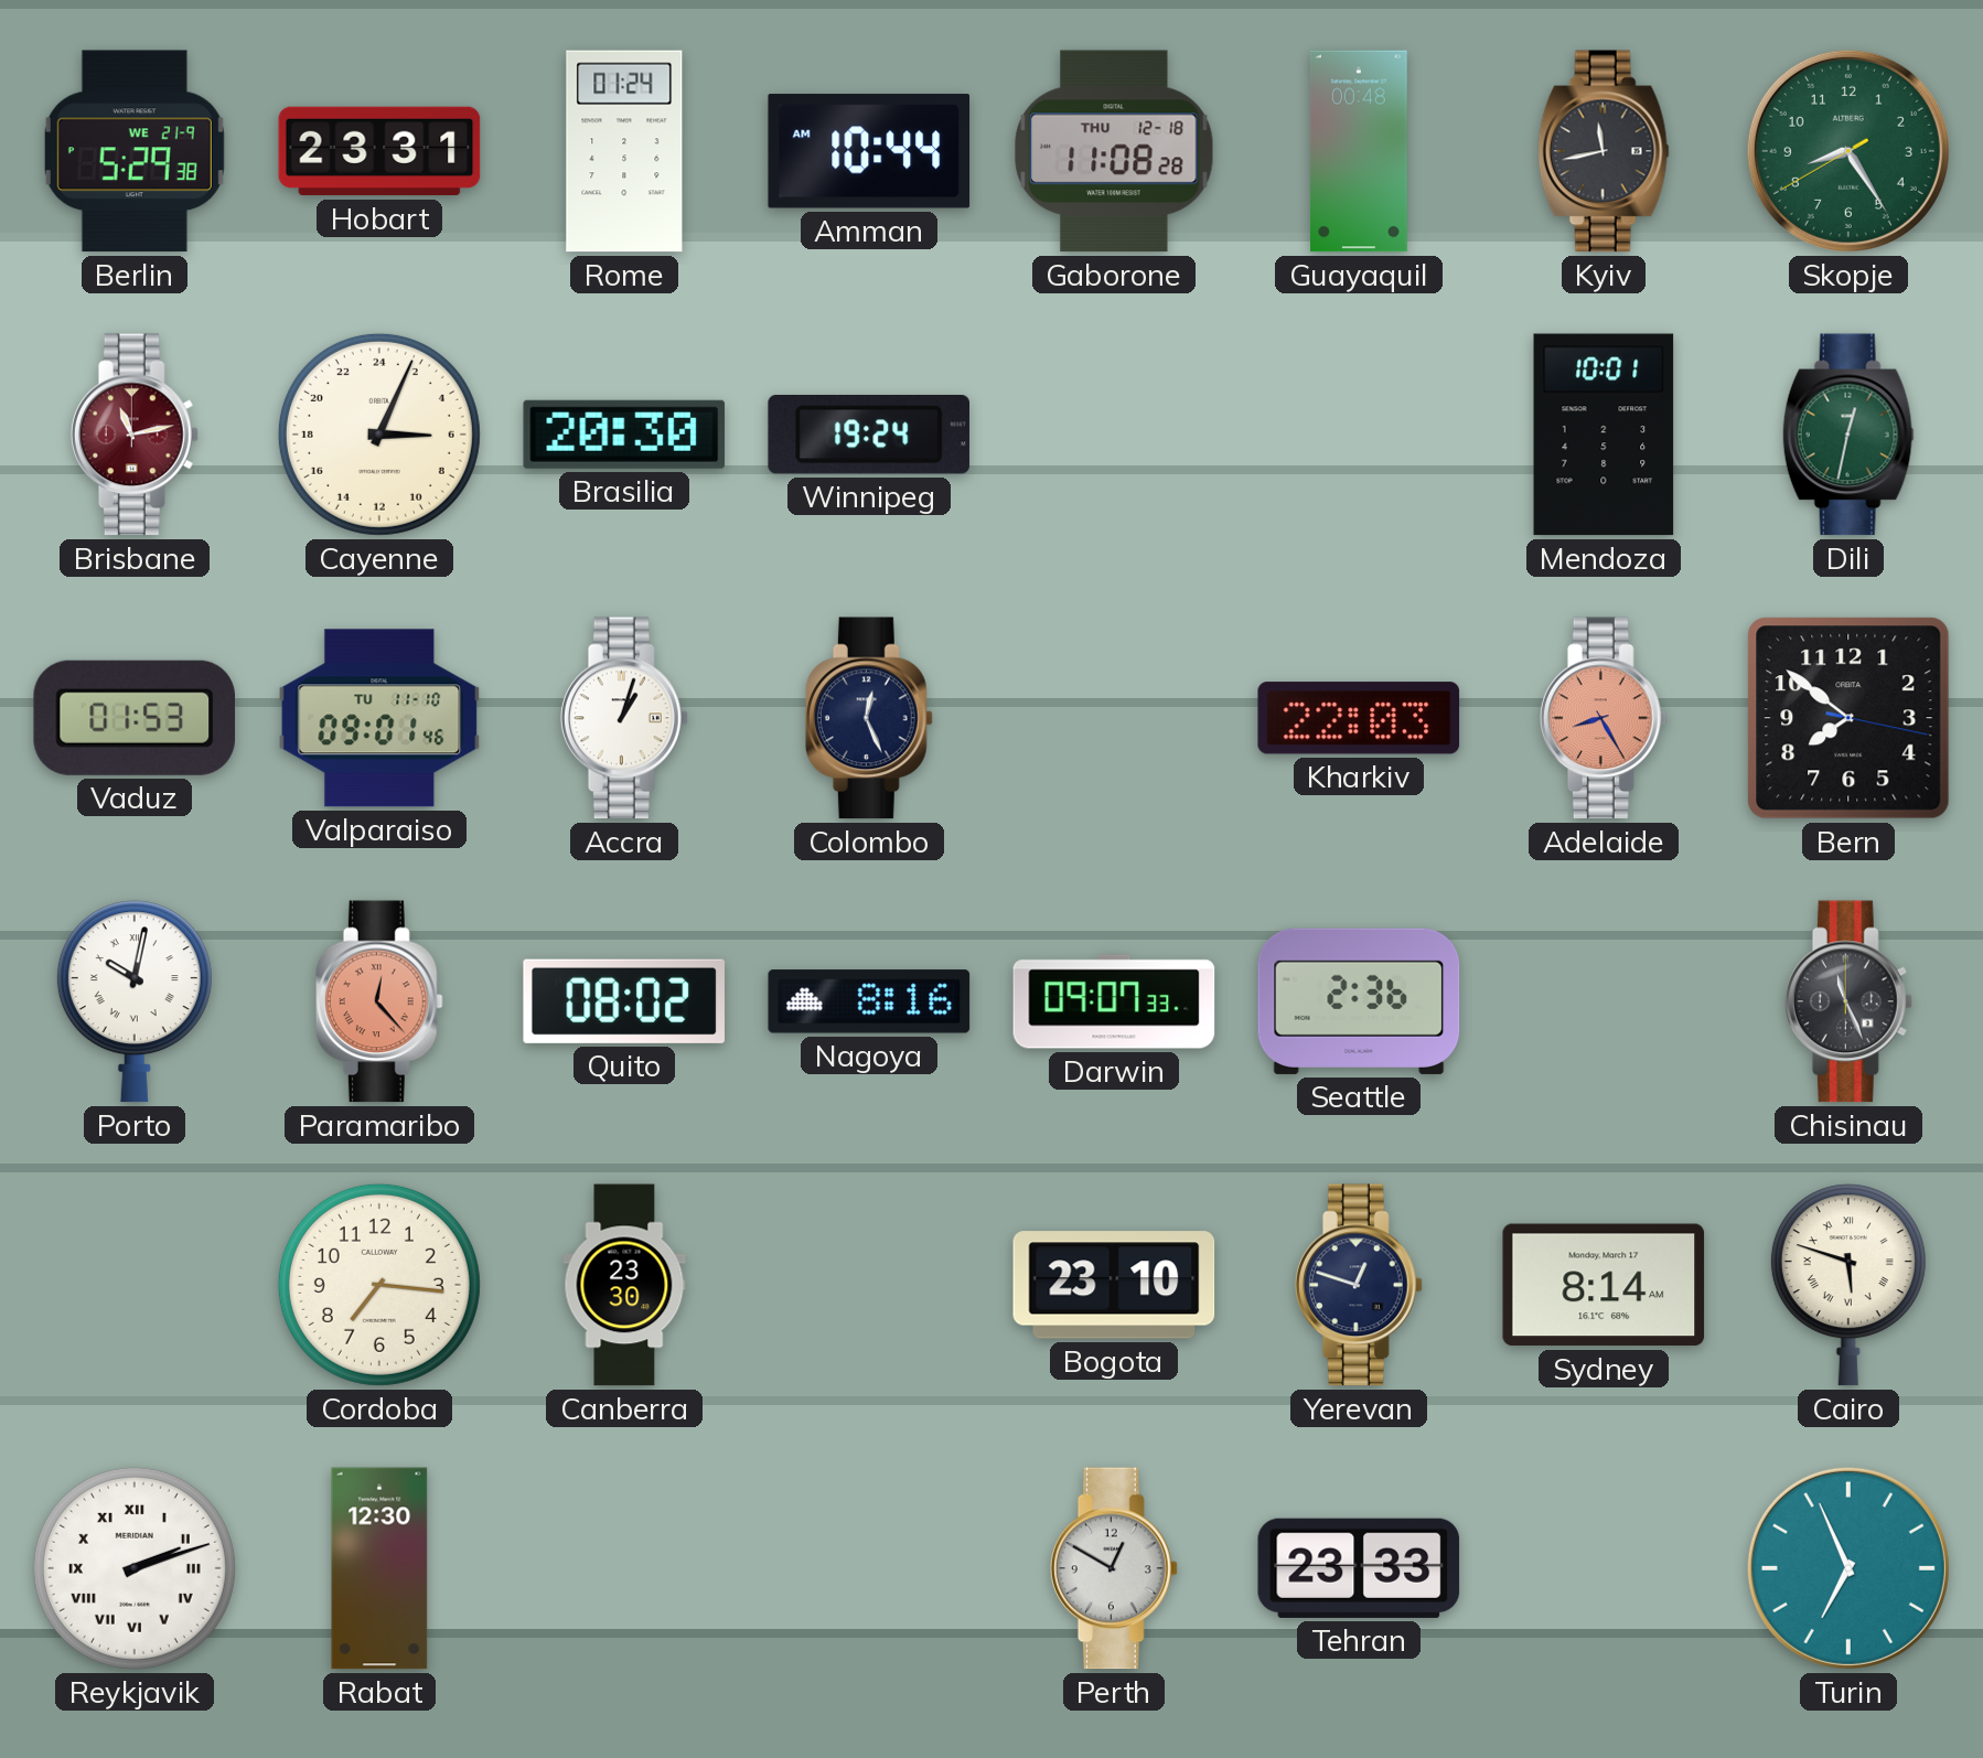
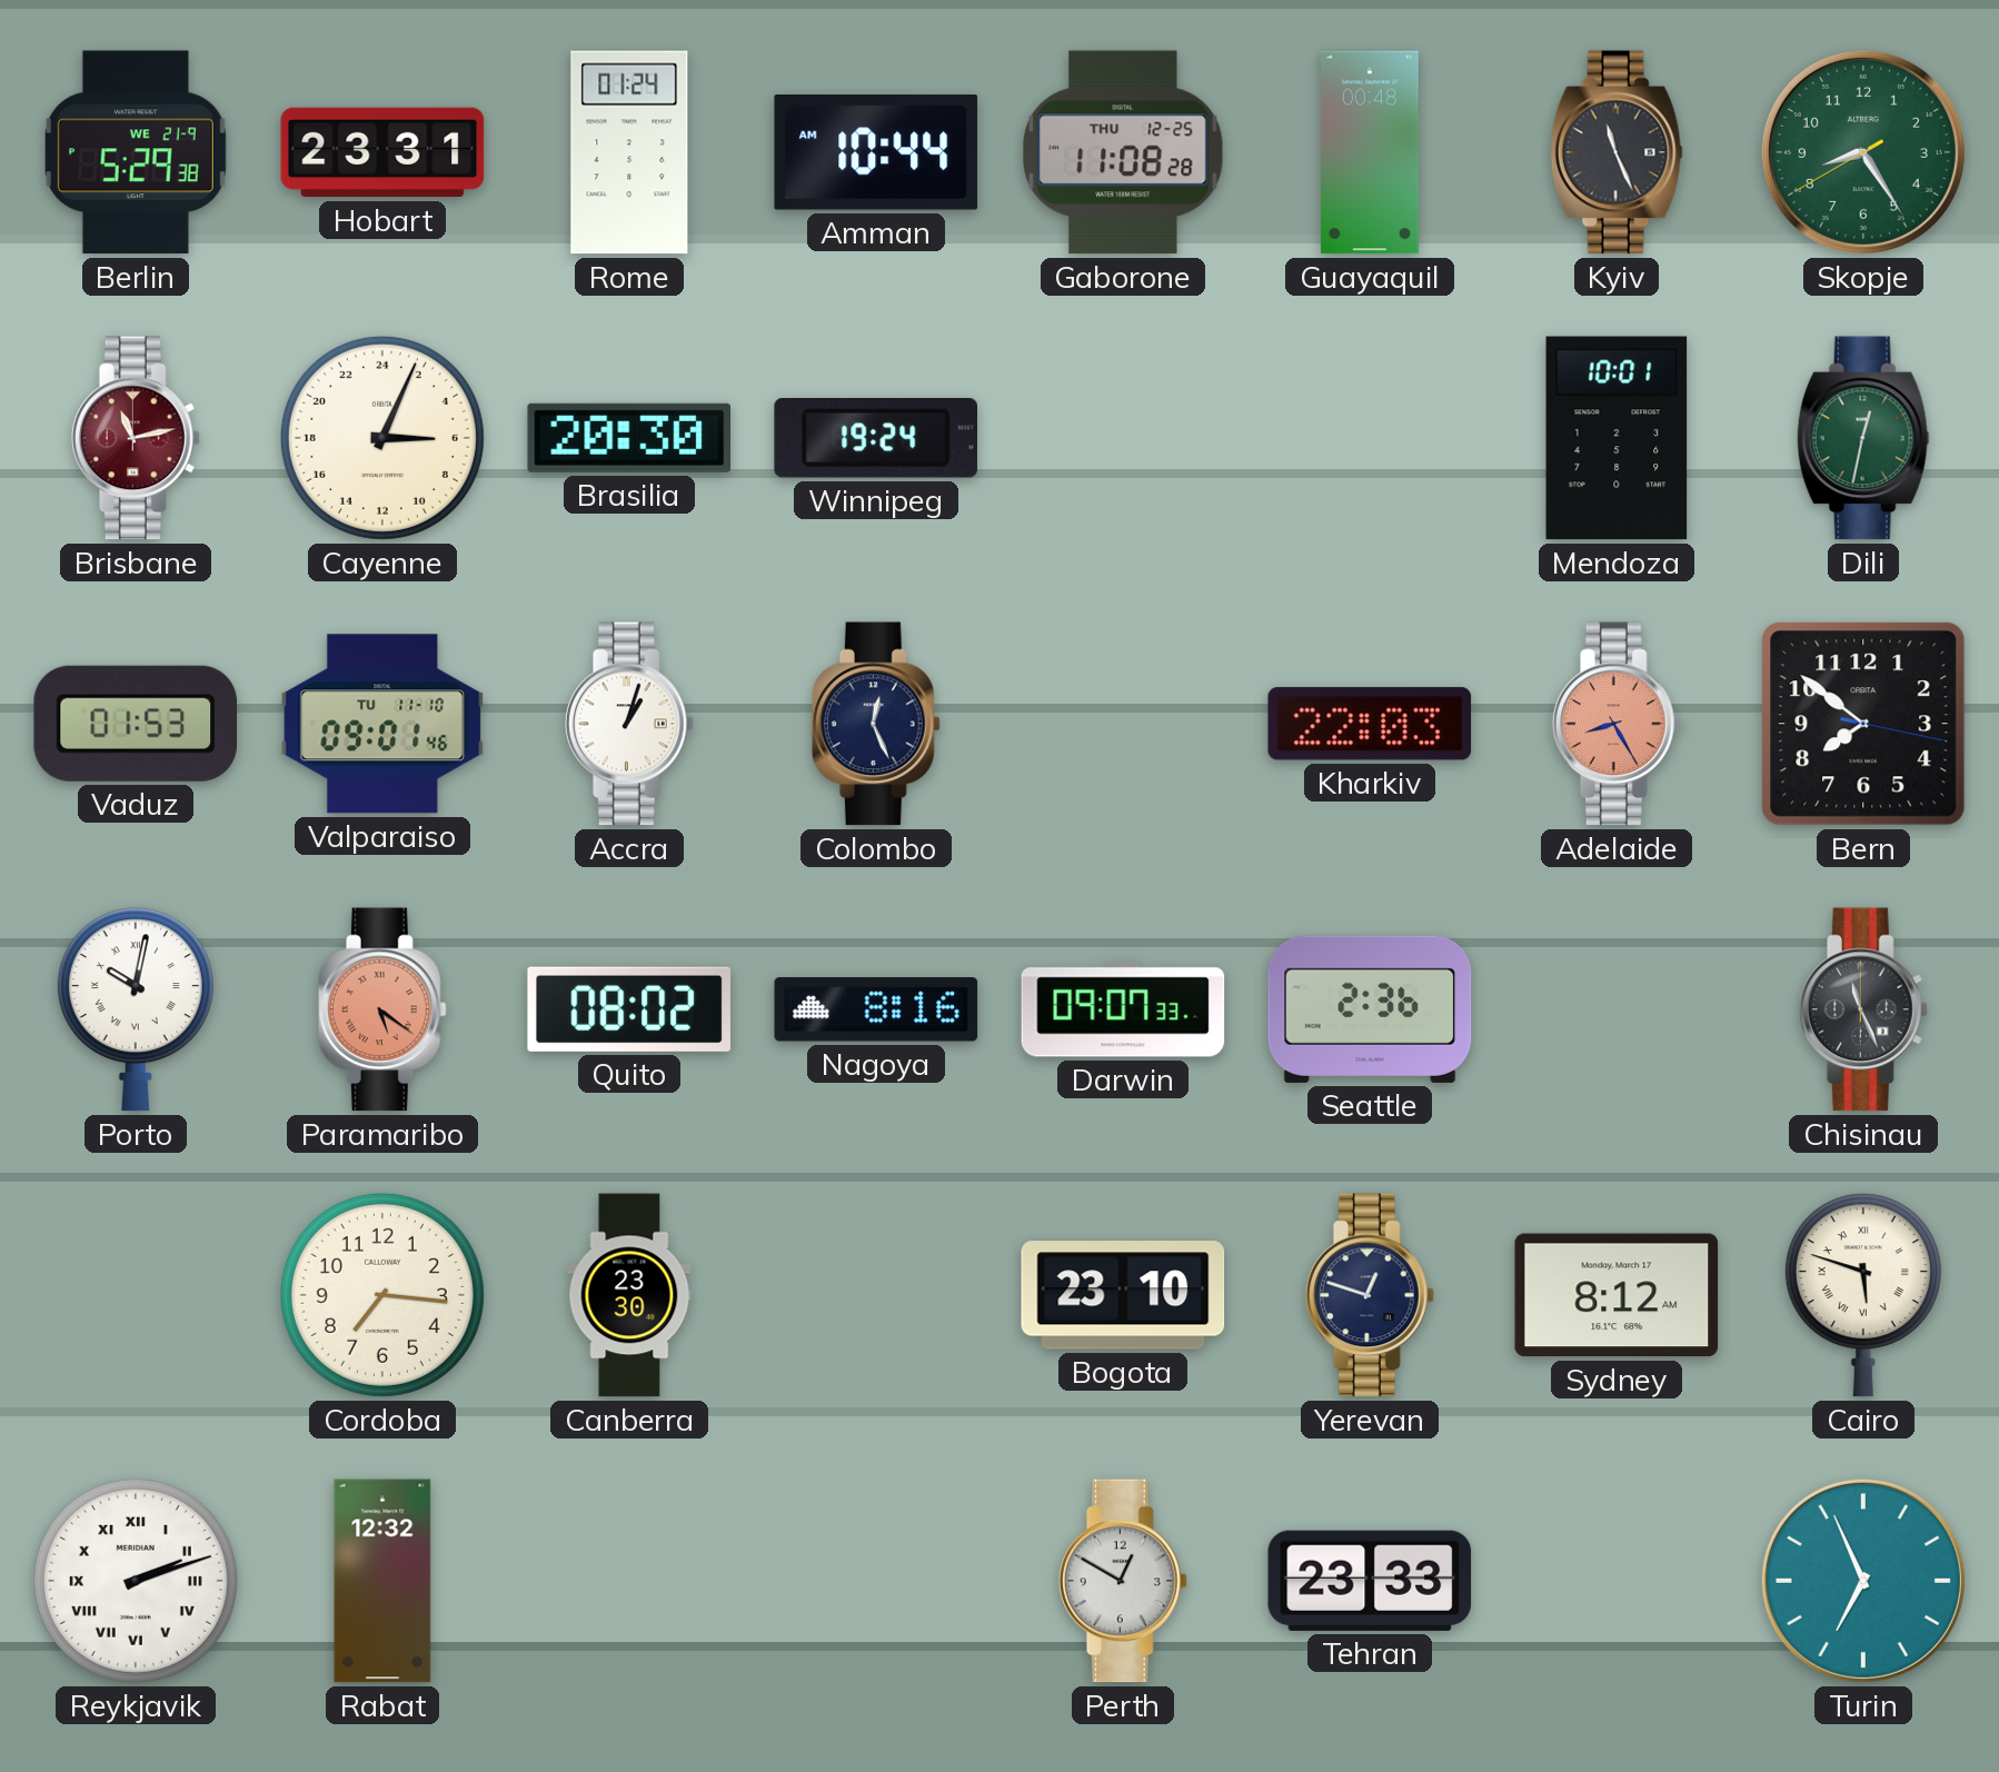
Gaborone date: THU 12-18 -> THU 12-25 (1123, 152)
Kyiv: 11:43 -> 11:26 (1617, 152)
Paramaribo: 12:23 -> 5:21 (382, 1009)
Sydney: 8:14 -> 8:12 (1617, 1295)
Rabat: 12:30 -> 12:32 (382, 1581)
